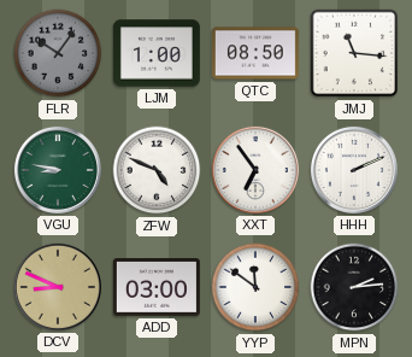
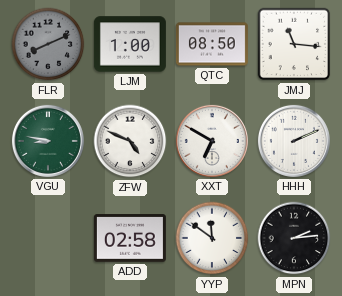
FLR: 10:06 -> 8:11 (48, 44)
XXT: 6:54 -> 6:50 (212, 141)
DCV: 8:49 -> none (58, 287)
ADD: 03:00 -> 02:58 (130, 238)
